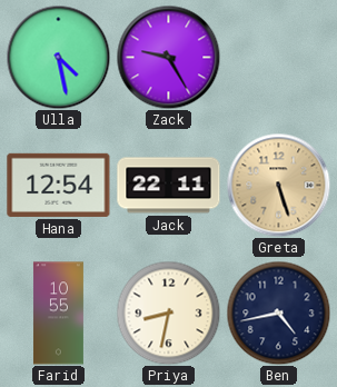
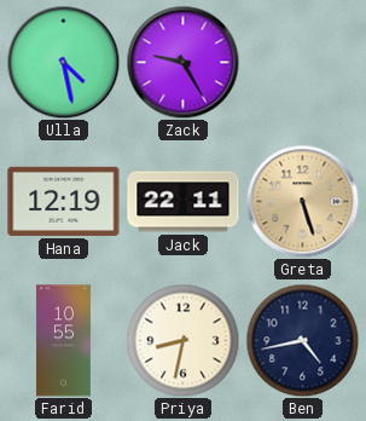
Hana: 12:54 -> 12:19 (64, 201)
